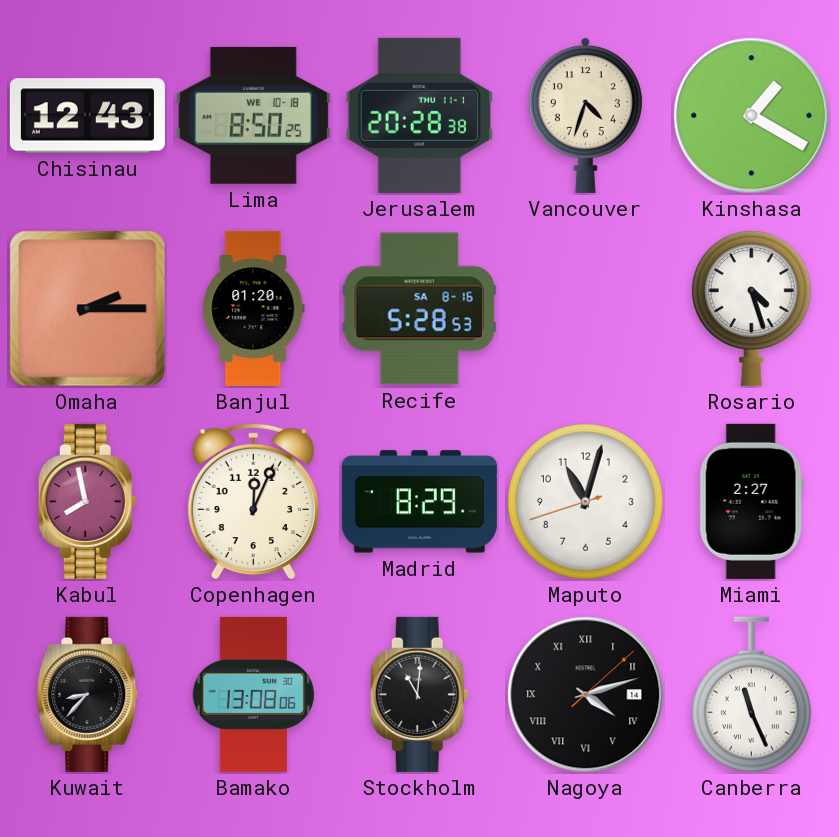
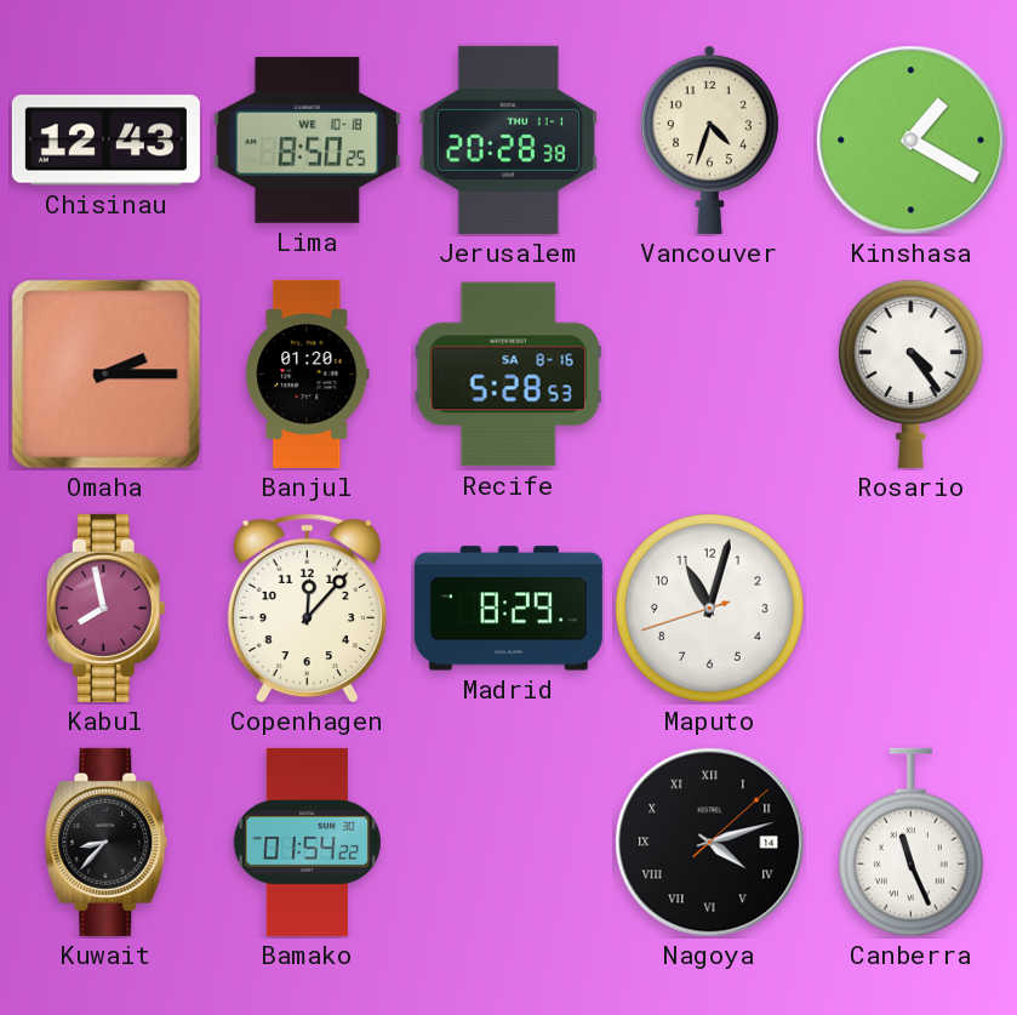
Rosario: 4:27 -> 4:24 (910, 374)
Copenhagen: 12:04 -> 12:07 (307, 609)
Miami: 2:27 -> none (751, 501)
Bamako: 13:08 -> 01:54 (307, 842)
Stockholm: 11:01 -> none (419, 694)
